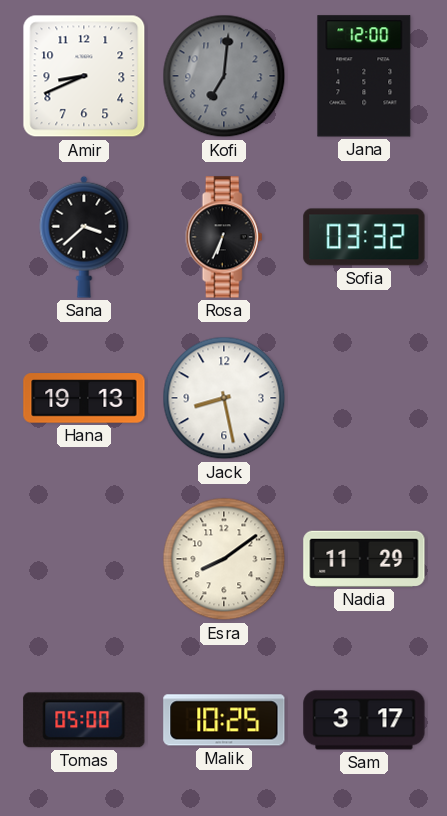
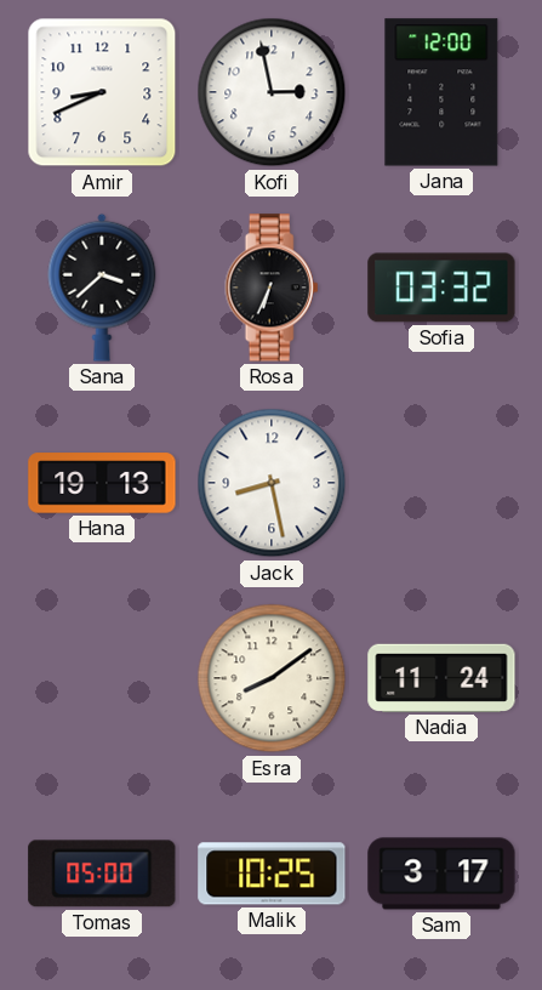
Kofi: 7:01 -> 2:58 (272, 92)
Kofi dial: grey -> white (272, 92)
Nadia: 11:29 -> 11:24 (441, 678)
